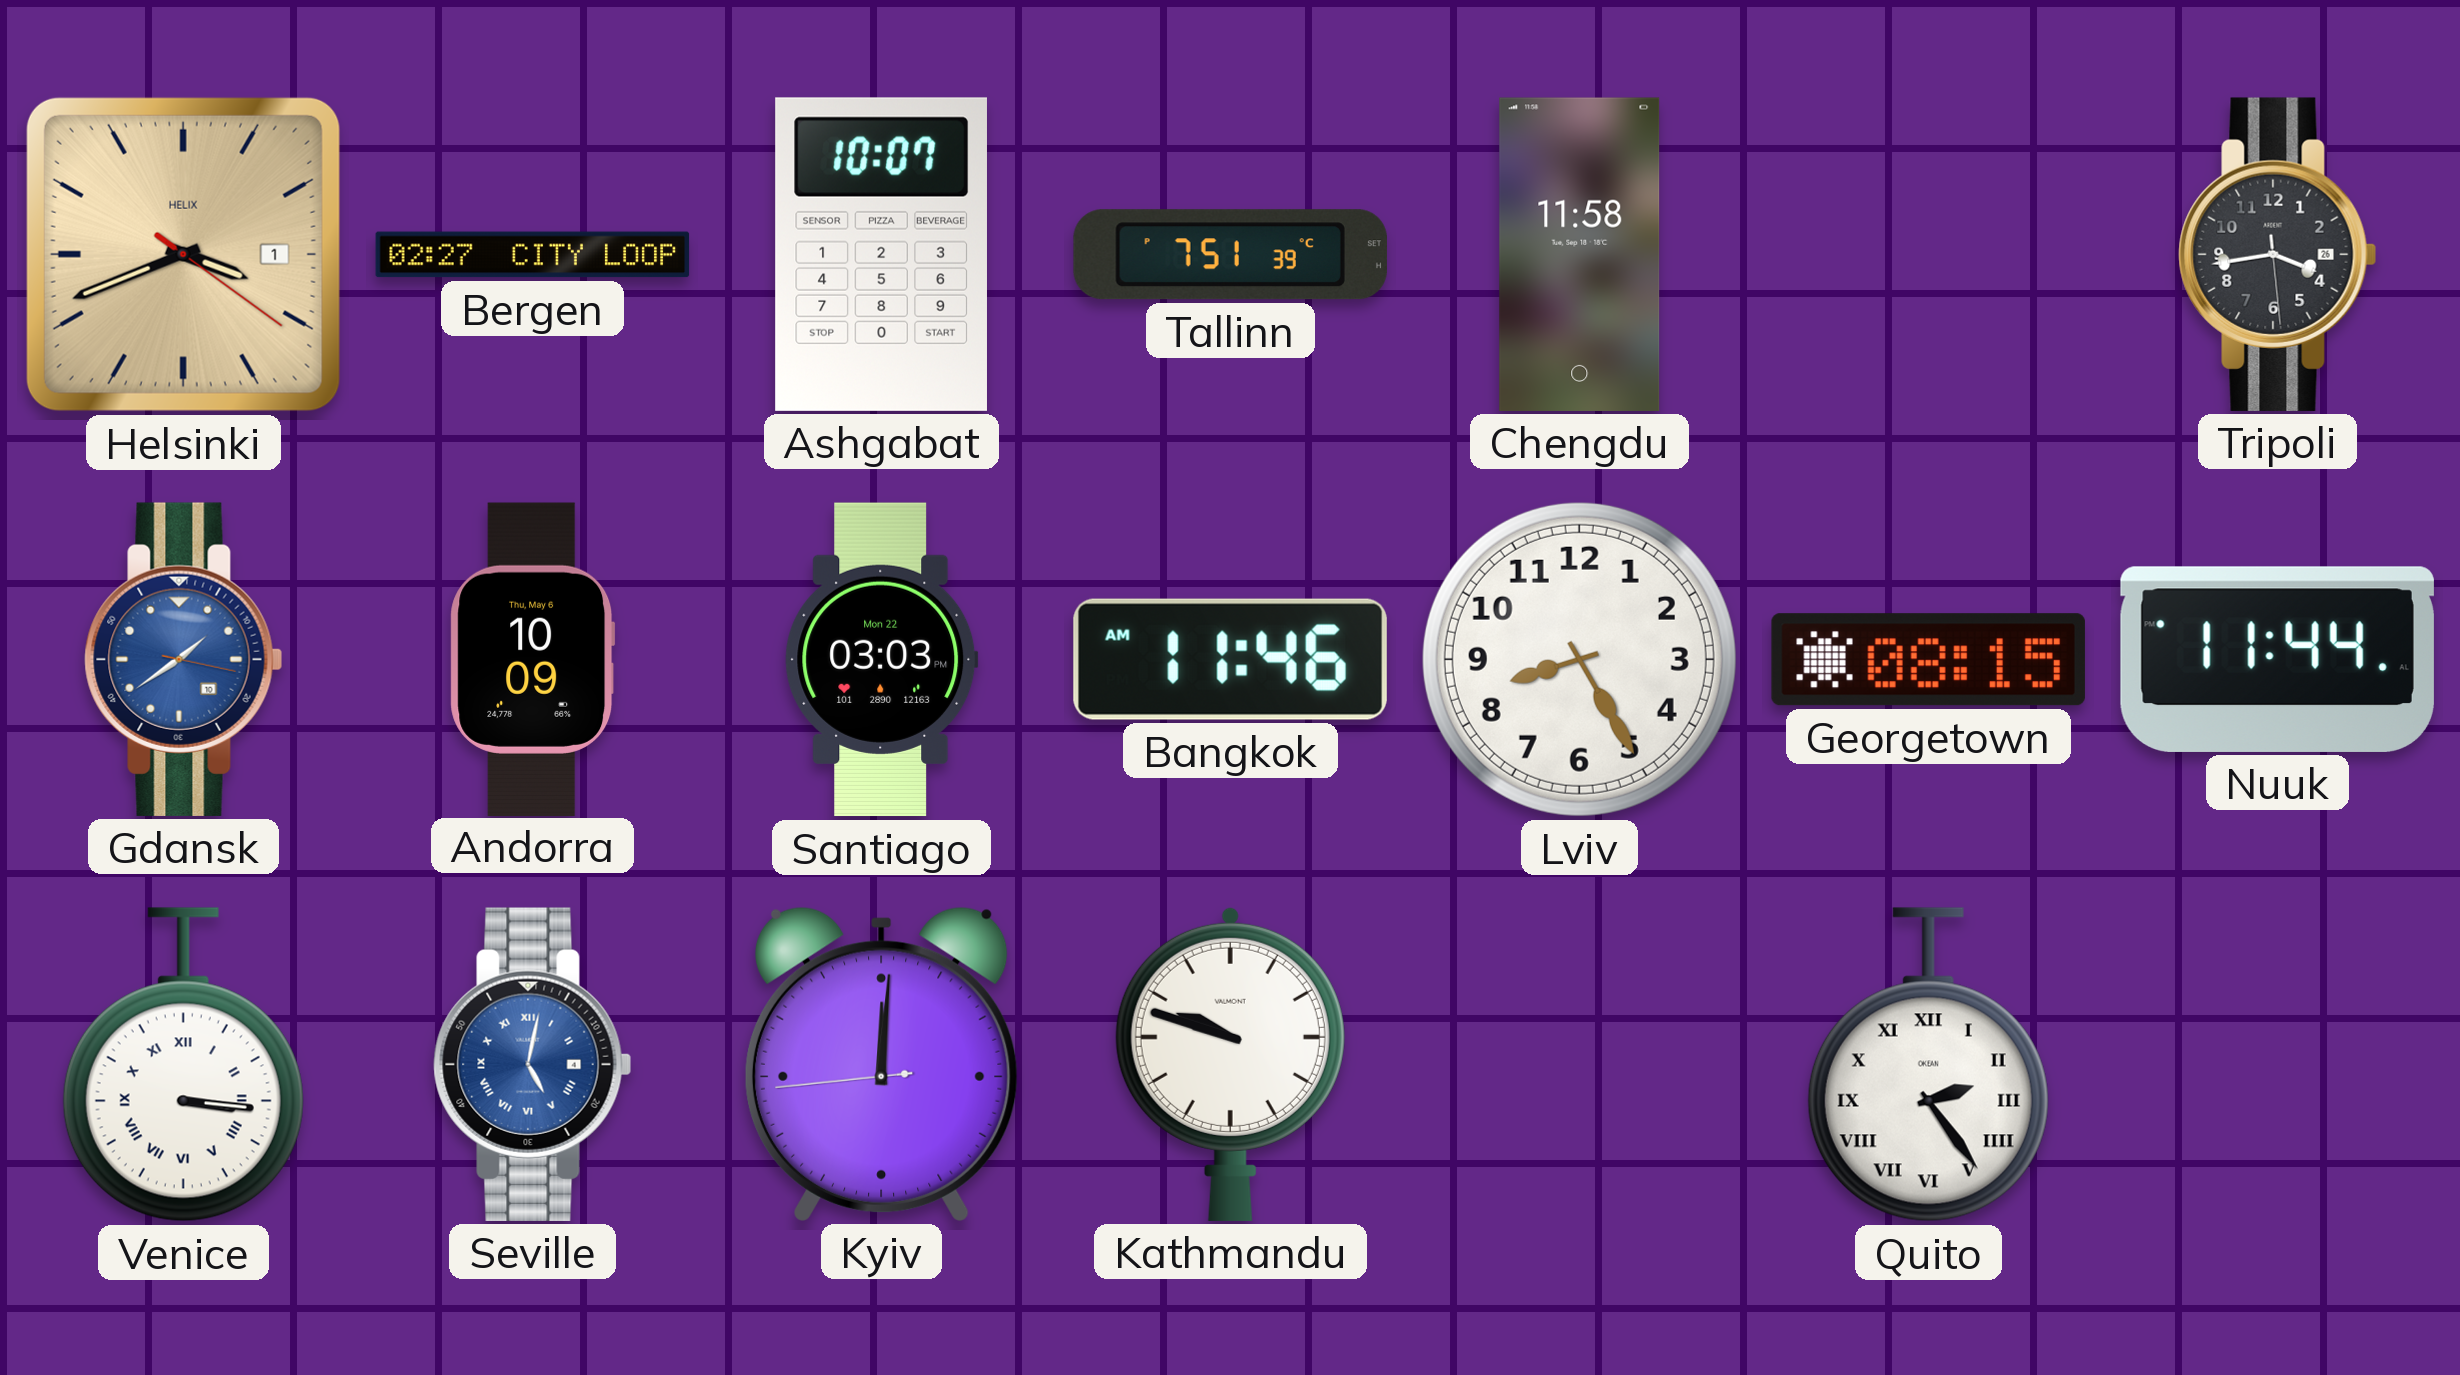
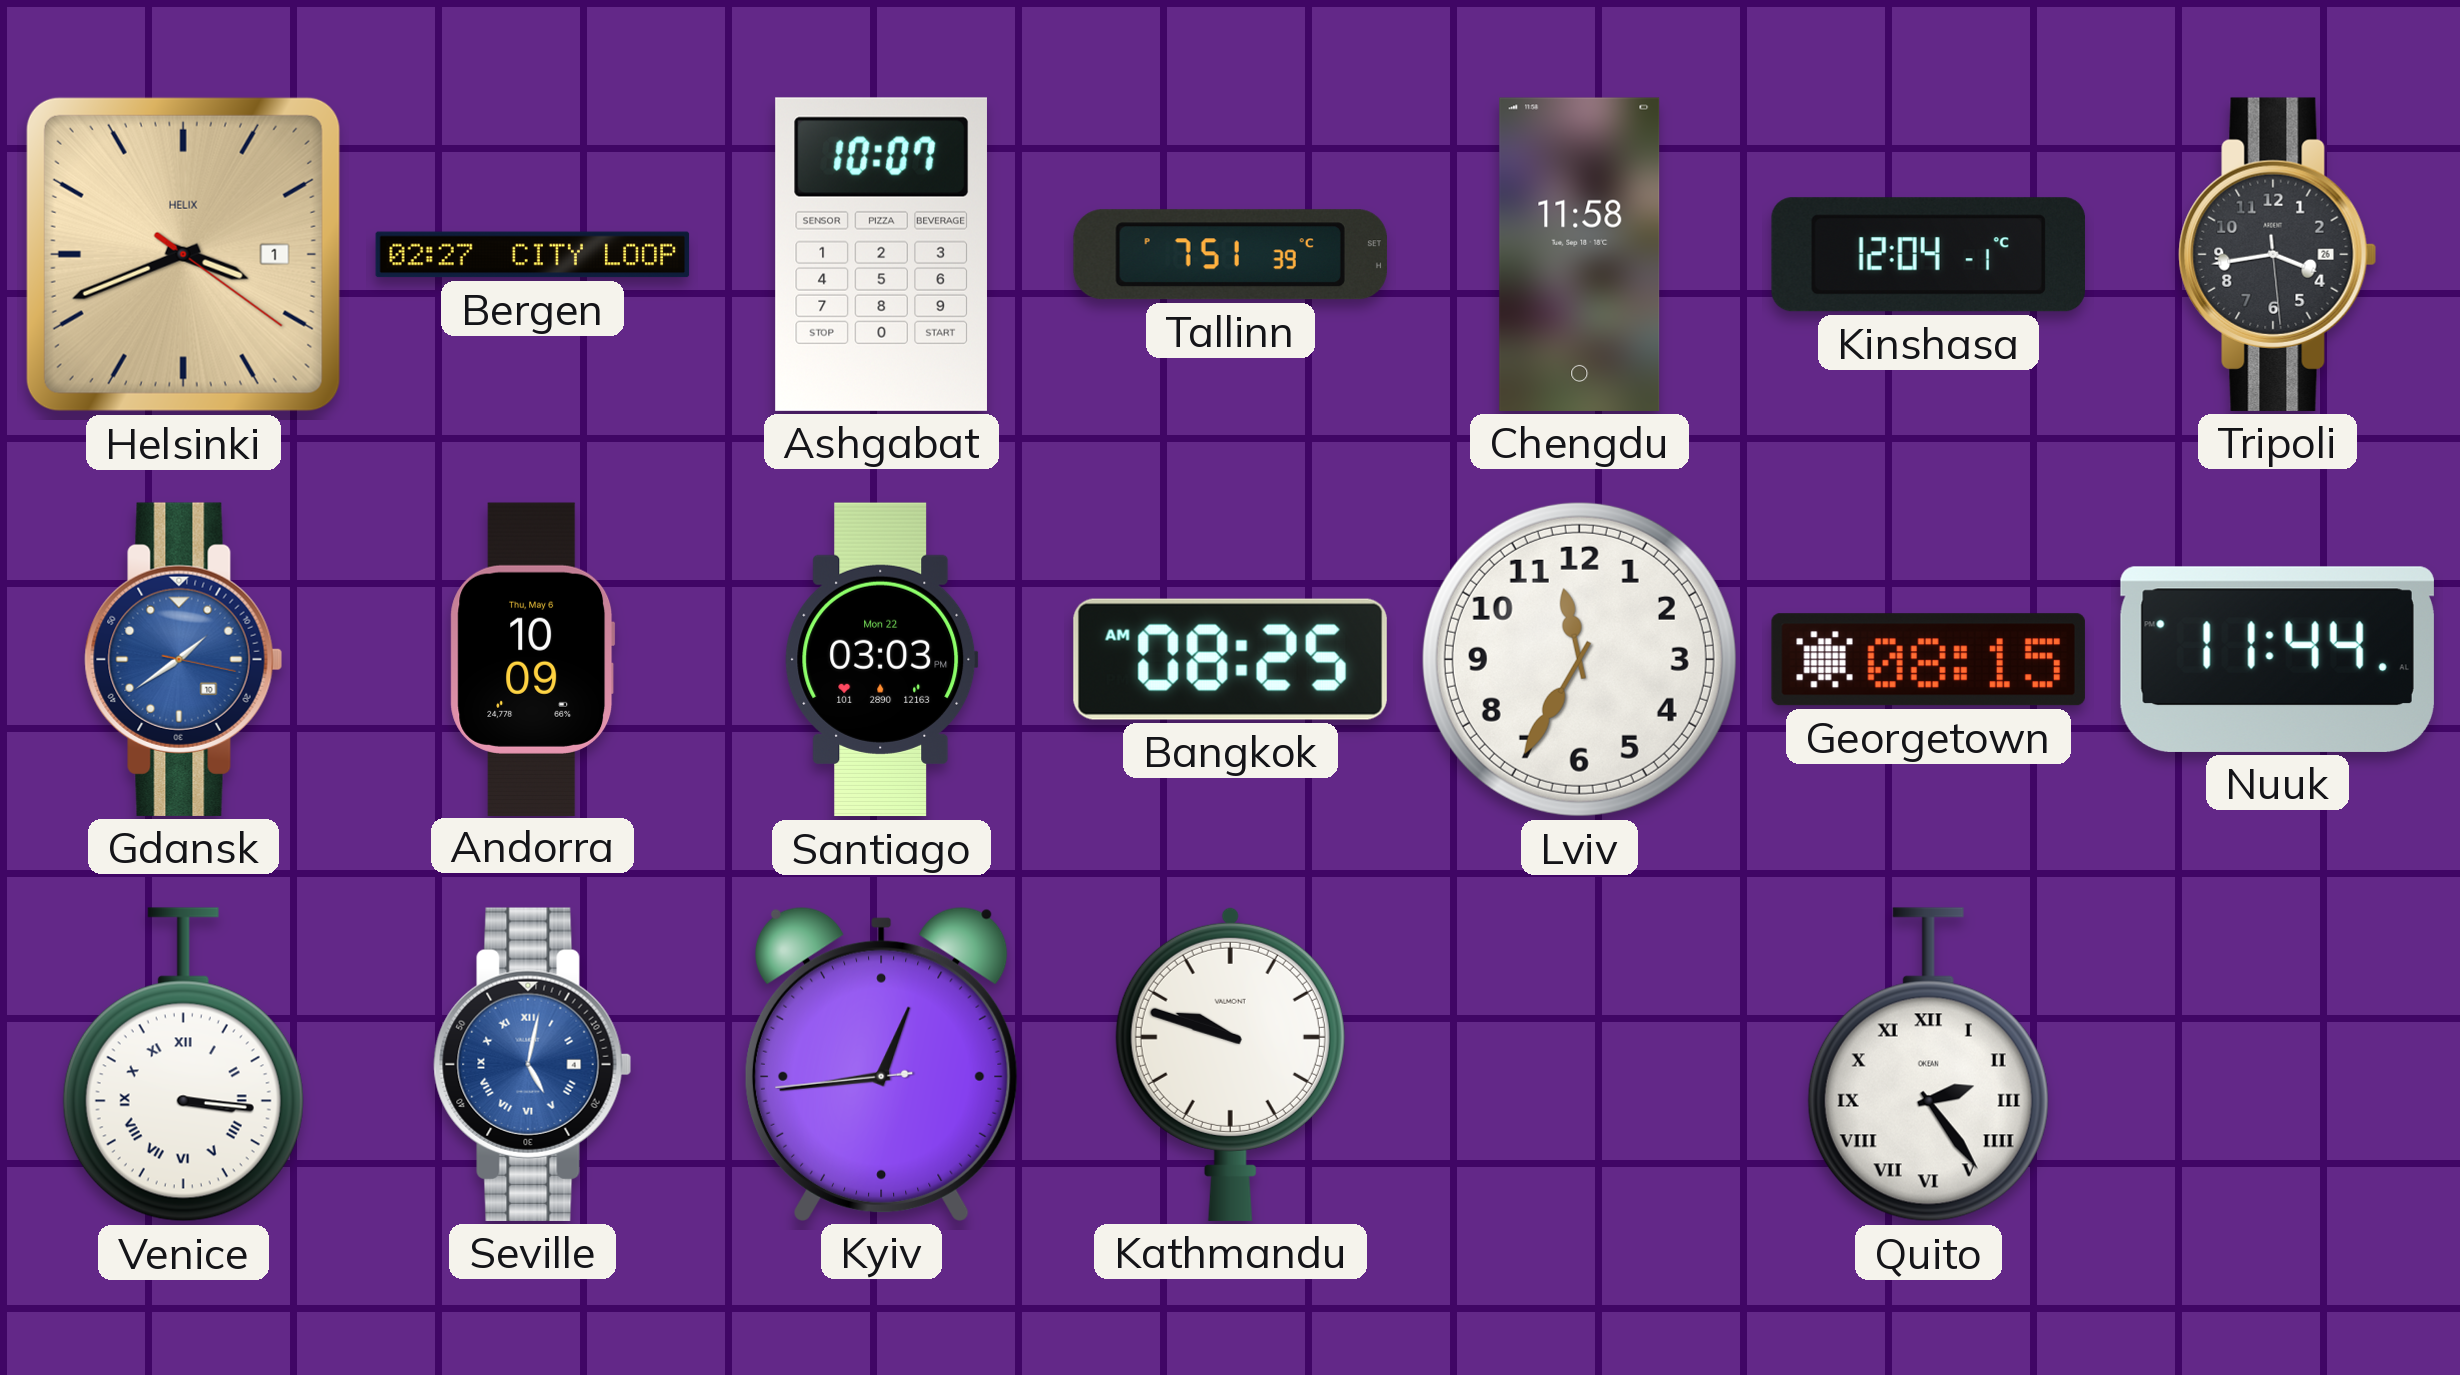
Kinshasa: none -> 12:04 (1928, 255)
Bangkok: 11:46 -> 08:25 (1230, 659)
Lviv: 8:25 -> 11:35 (1579, 659)
Kyiv: 12:00 -> 12:43 (881, 1064)
